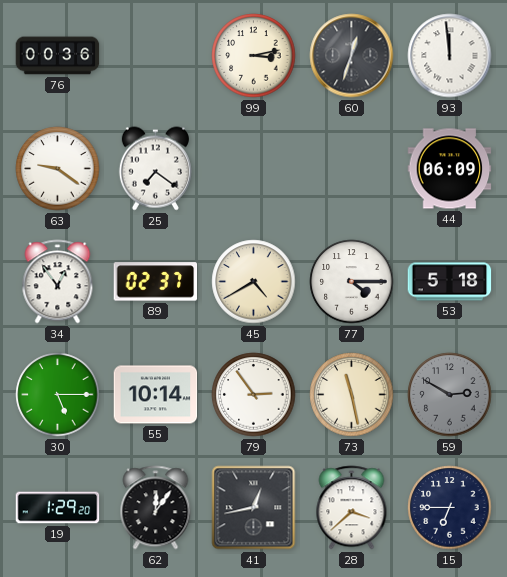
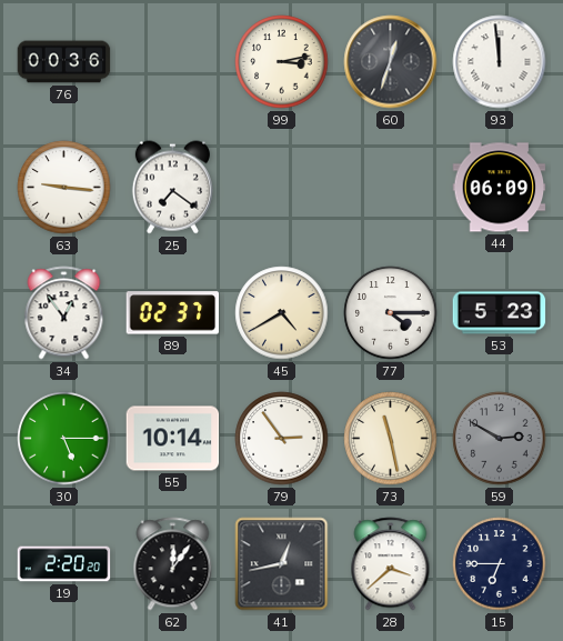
63: 9:21 -> 9:16 (64, 188)
53: 5:18 -> 5:23 (500, 313)
19: 1:29 -> 2:20 (64, 564)
